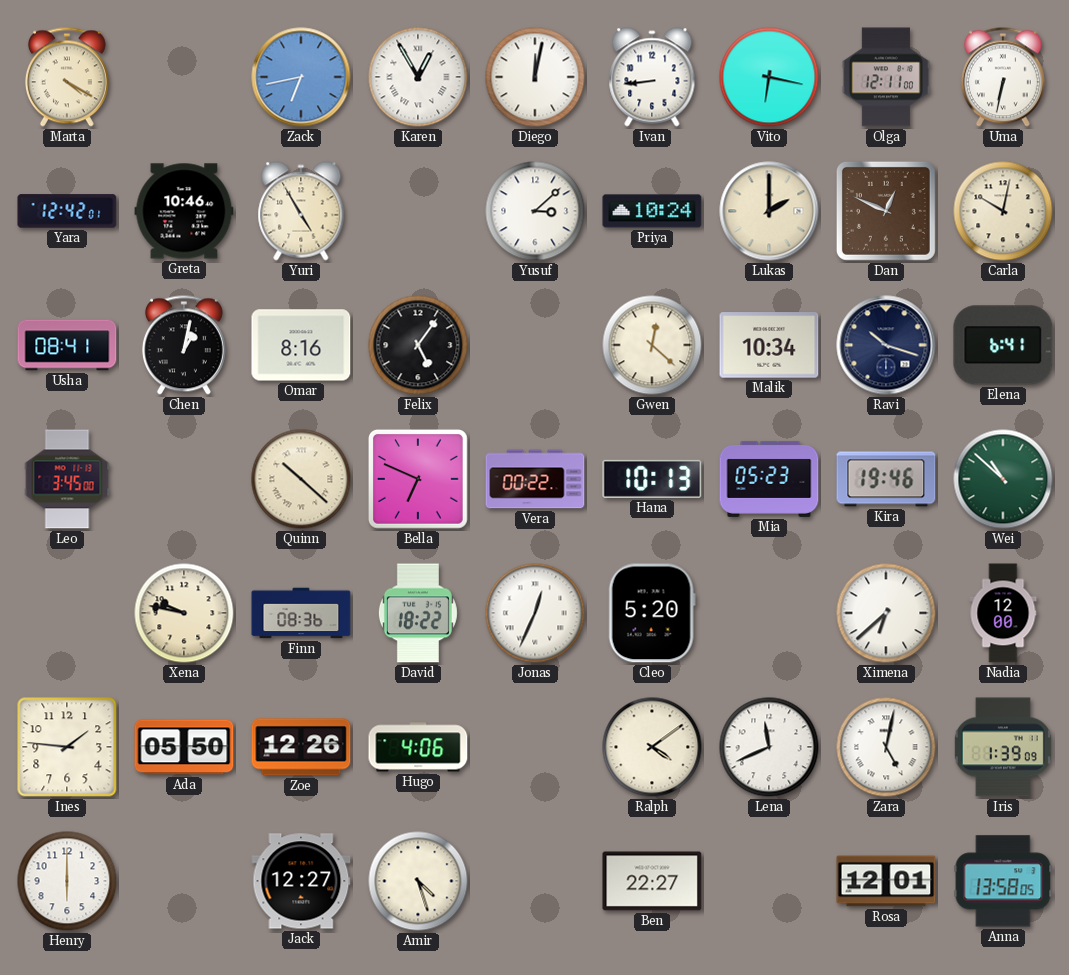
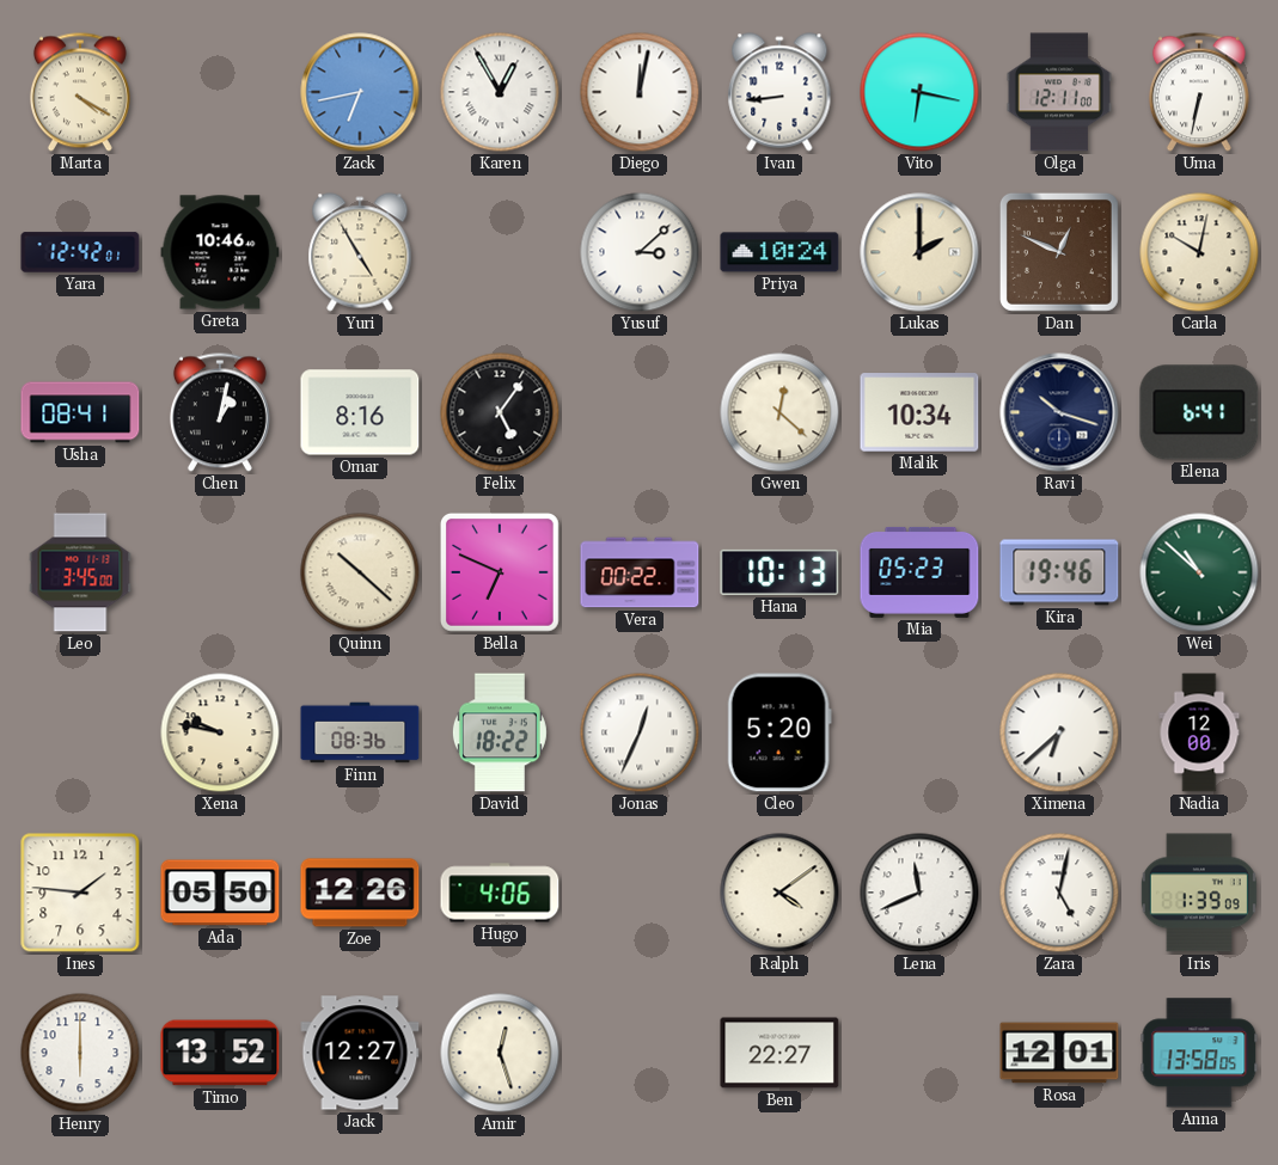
Timo: none -> 13:52 (220, 1053)
Amir: 4:27 -> 12:27 (500, 1053)
